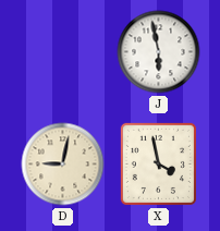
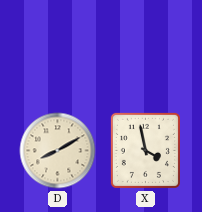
J: 5:58 -> none (159, 52)
D: 9:02 -> 8:10 (58, 151)
